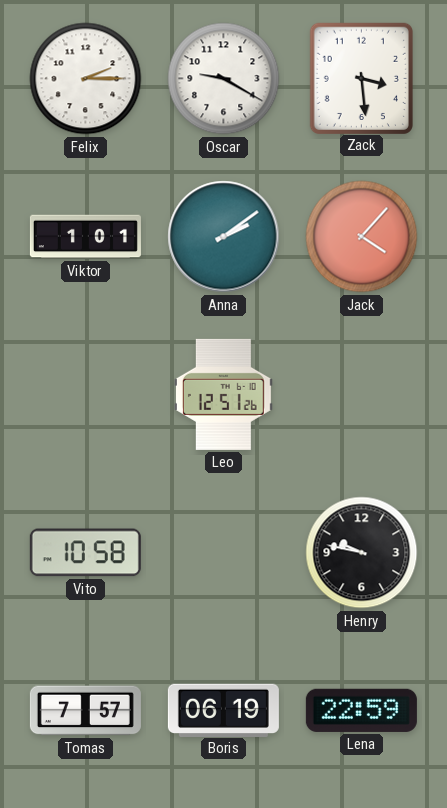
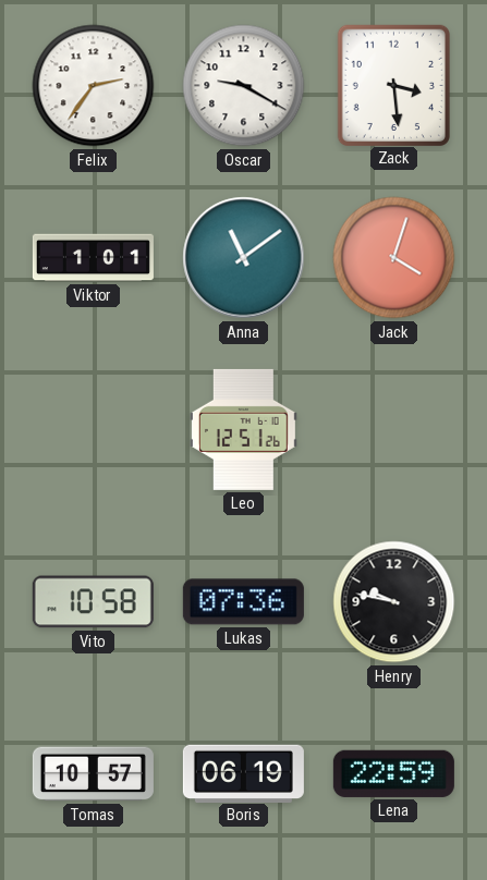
Felix: 2:15 -> 2:36 (94, 86)
Anna: 2:09 -> 11:09 (244, 258)
Jack: 4:07 -> 4:03 (394, 258)
Lukas: none -> 07:36 (243, 602)
Tomas: 7:57 -> 10:57 (93, 774)
